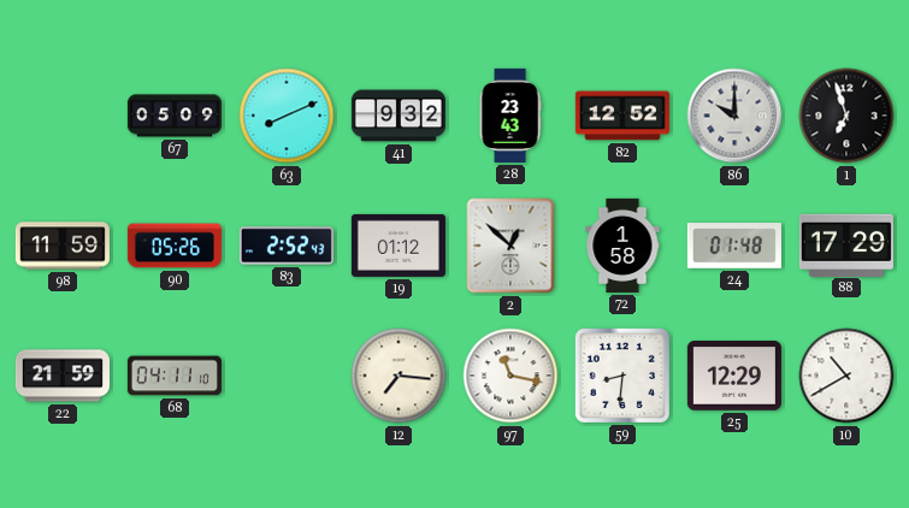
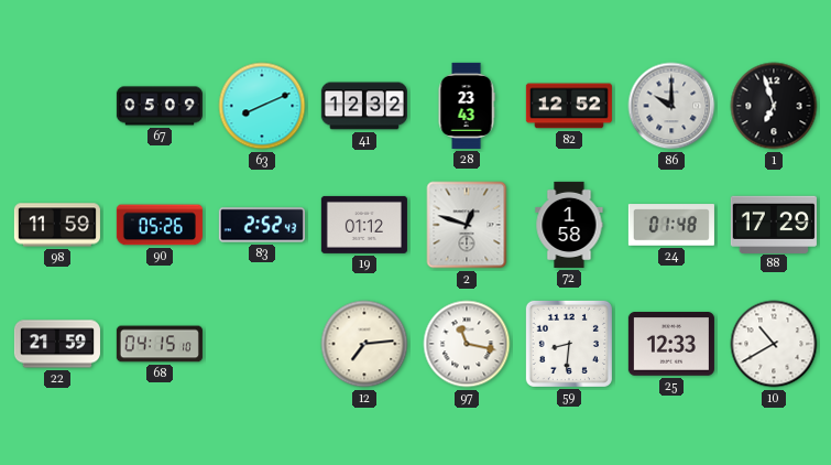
41: 9:32 -> 12:32 (364, 106)
2: 12:52 -> 12:48 (467, 225)
68: 04:11 -> 04:15 (160, 344)
12: 7:16 -> 7:14 (364, 344)
25: 12:29 -> 12:33 (671, 345)
